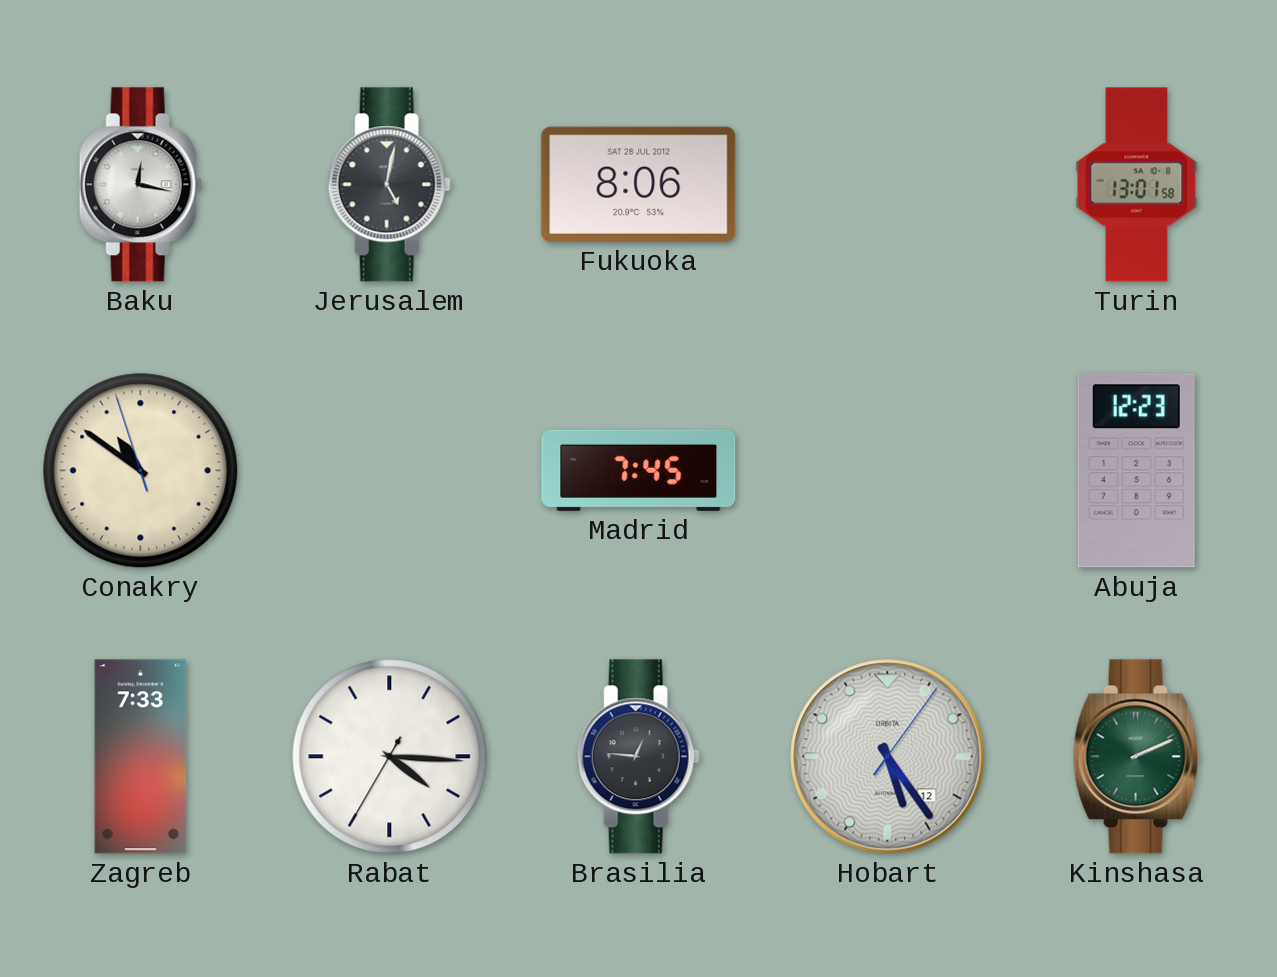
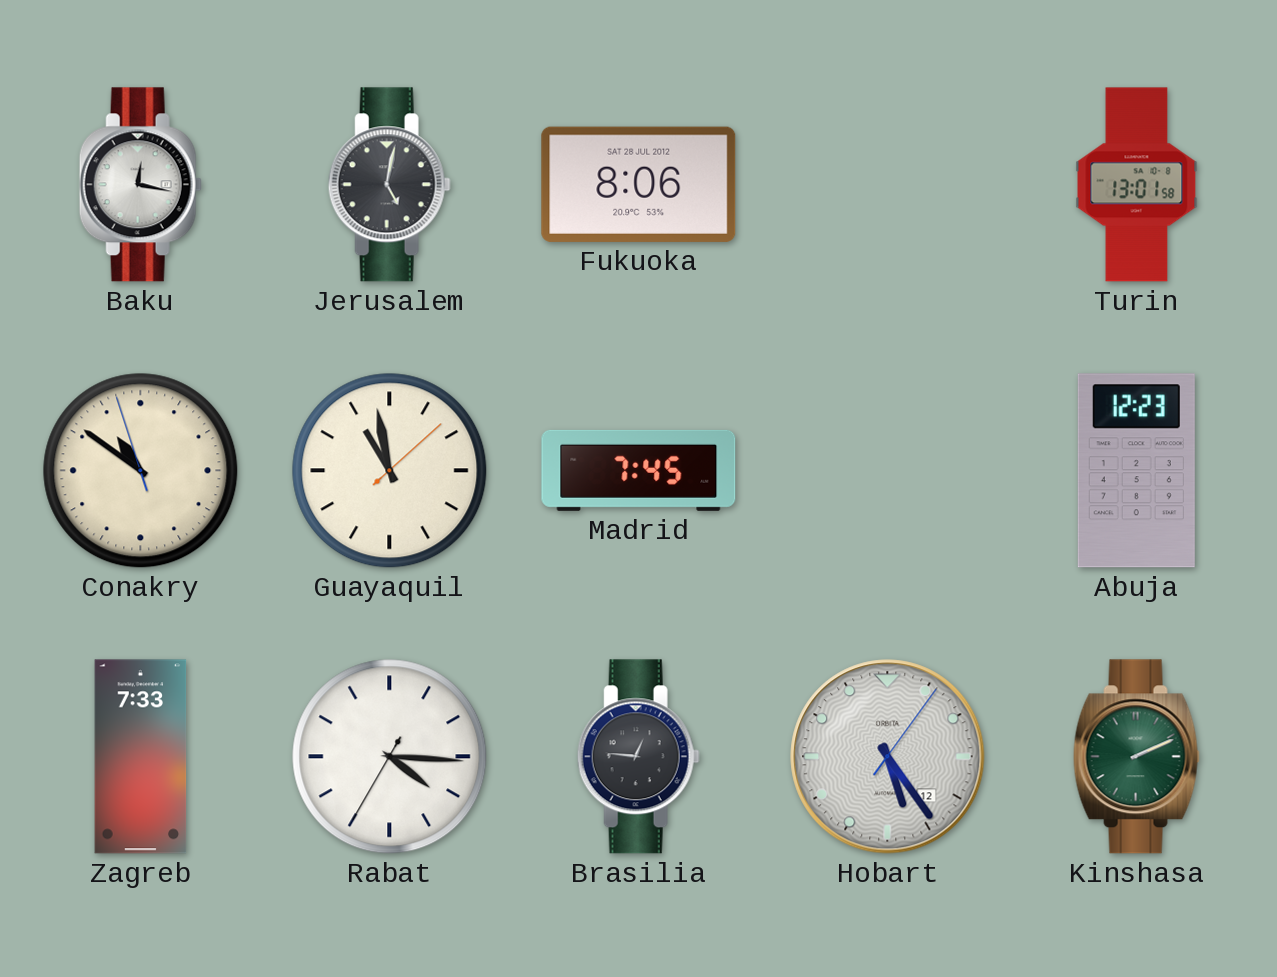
Guayaquil: none -> 10:58 (390, 471)
